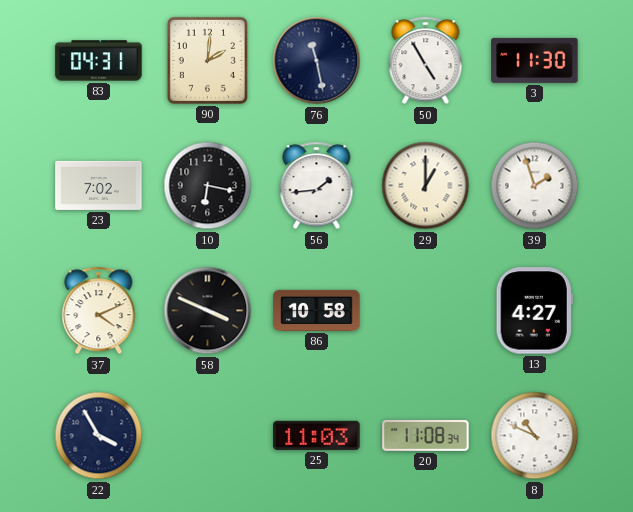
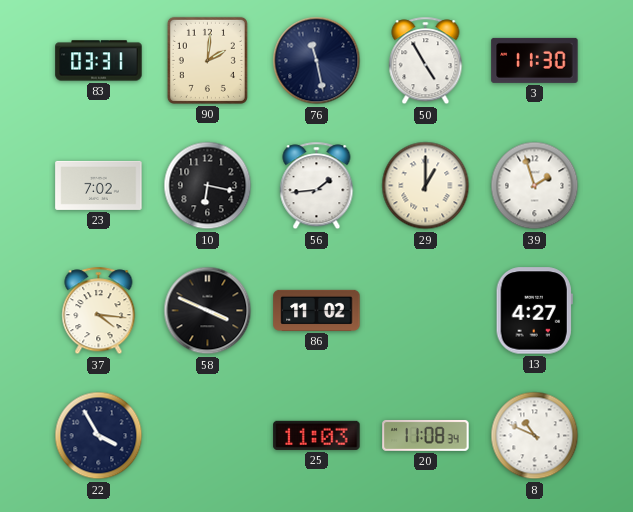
83: 04:31 -> 03:31 (99, 61)
37: 4:11 -> 4:16 (99, 311)
86: 10:58 -> 11:02 (317, 310)
